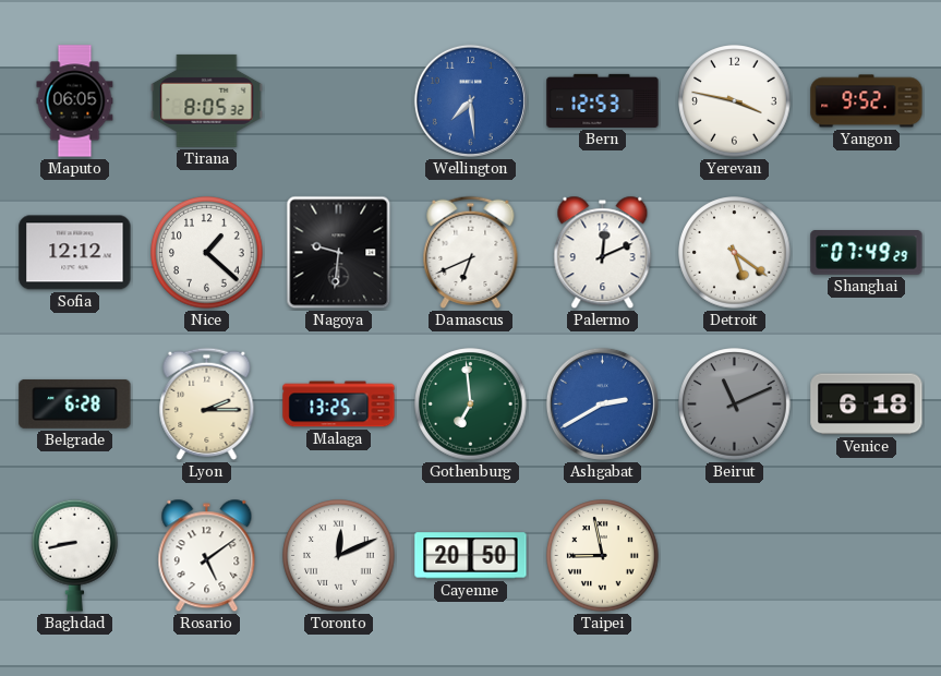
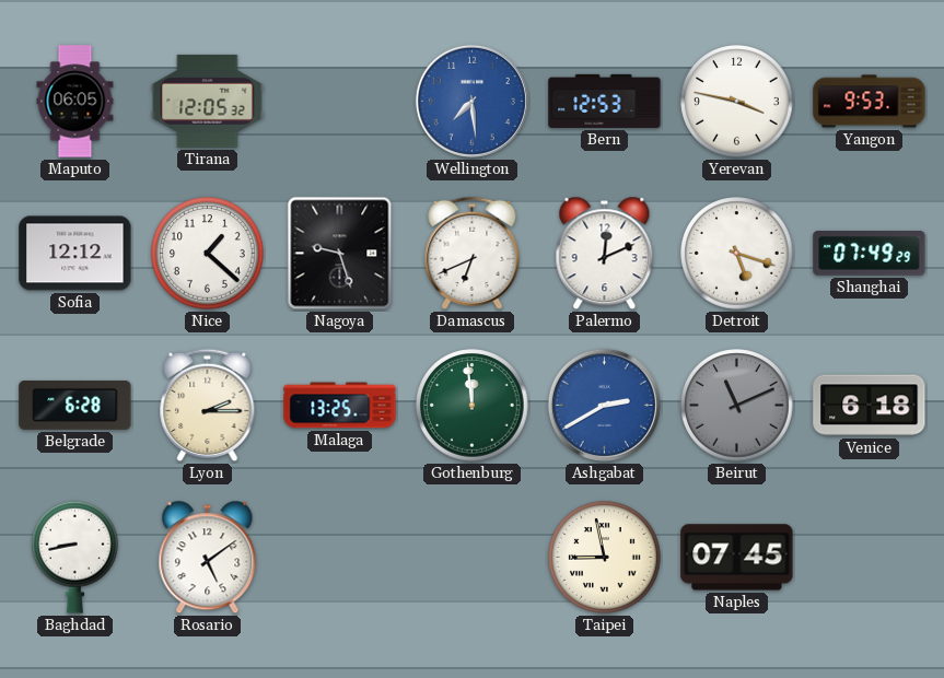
Tirana: 8:05 -> 12:05 (208, 101)
Yangon: 9:52 -> 9:53 (870, 102)
Nagoya: 9:31 -> 9:27 (340, 254)
Detroit: 5:21 -> 5:18 (737, 254)
Gothenburg: 6:59 -> 11:59 (473, 406)
Toronto: 12:11 -> none (339, 556)
Cayenne: 20:50 -> none (471, 556)
Naples: none -> 07:45 (737, 558)
